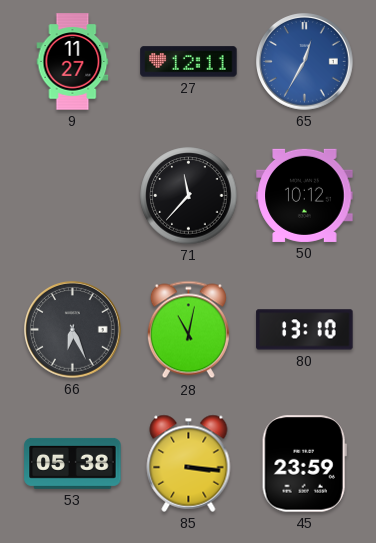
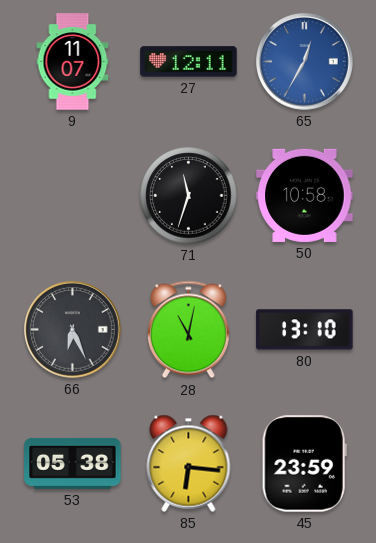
9: 11:27 -> 11:07 (73, 62)
71: 11:37 -> 11:33 (189, 196)
50: 10:12 -> 10:58 (305, 195)
85: 3:16 -> 6:16 (189, 463)
